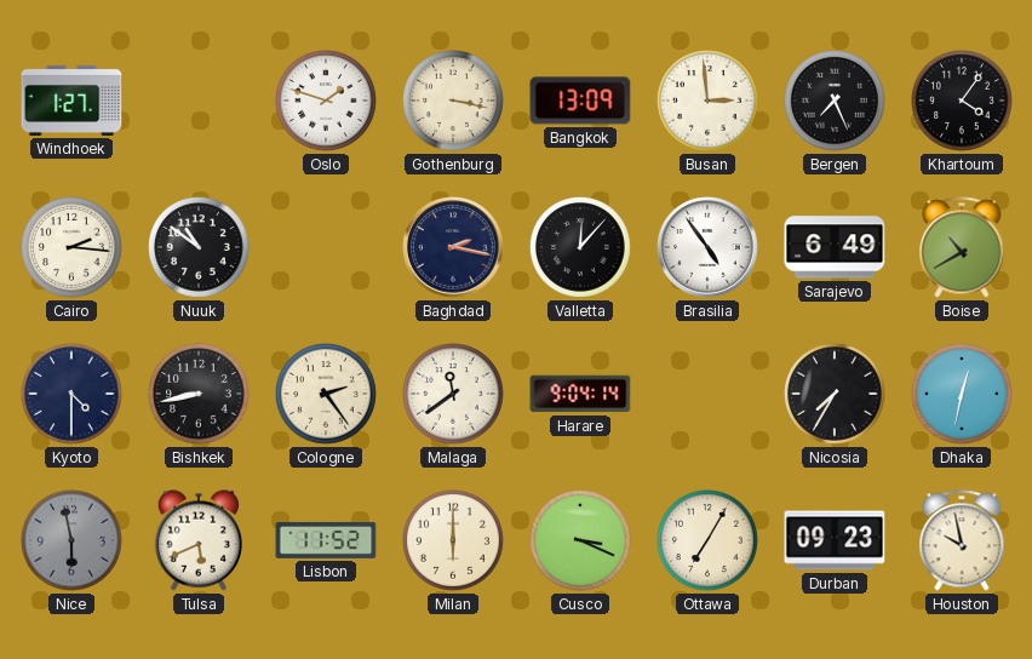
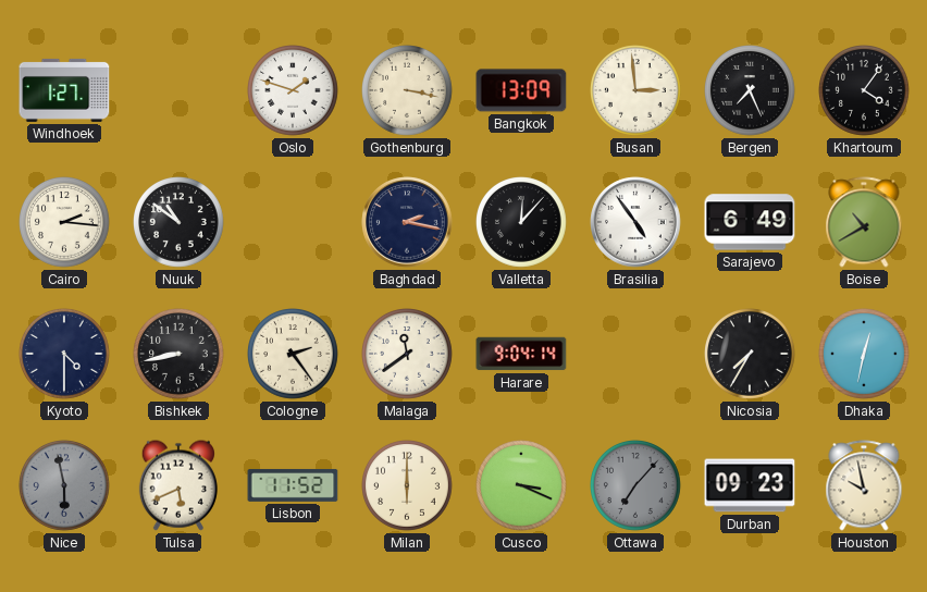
Ottawa: 7:05 -> 7:07 (636, 486)
Ottawa dial: cream -> grey (636, 486)
